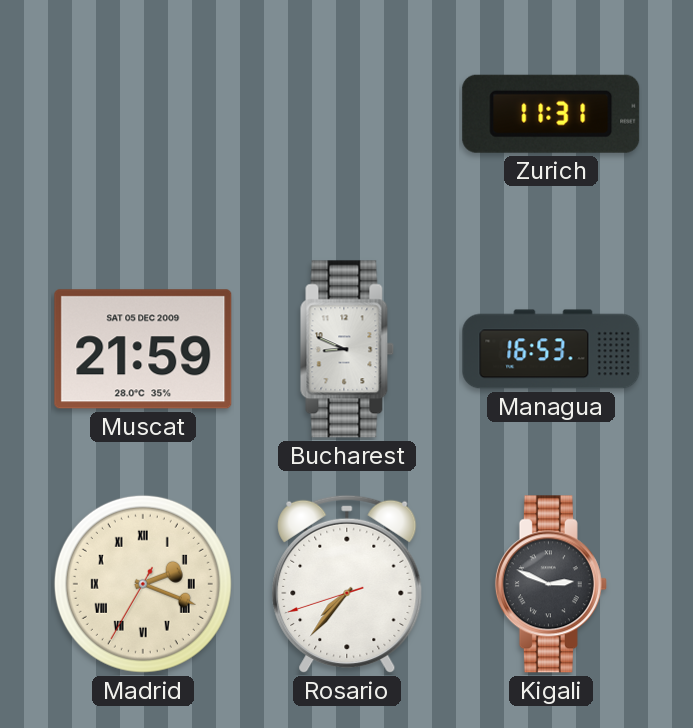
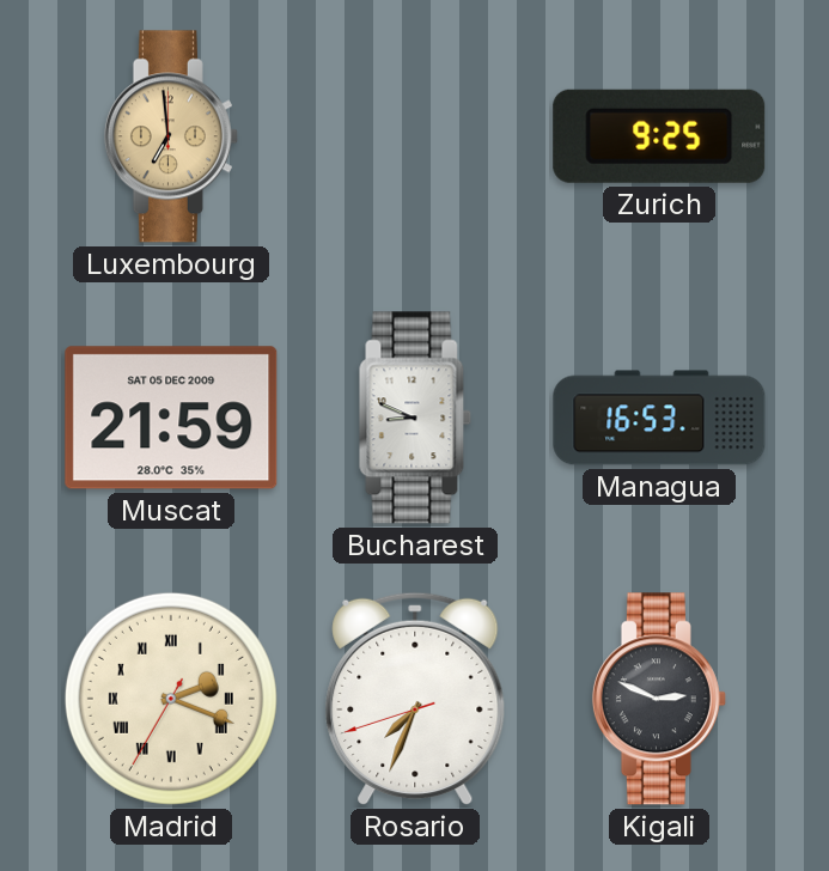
Luxembourg: none -> 6:59 (171, 136)
Zurich: 11:31 -> 9:25 (659, 136)
Rosario: 7:36 -> 7:33 (415, 699)
